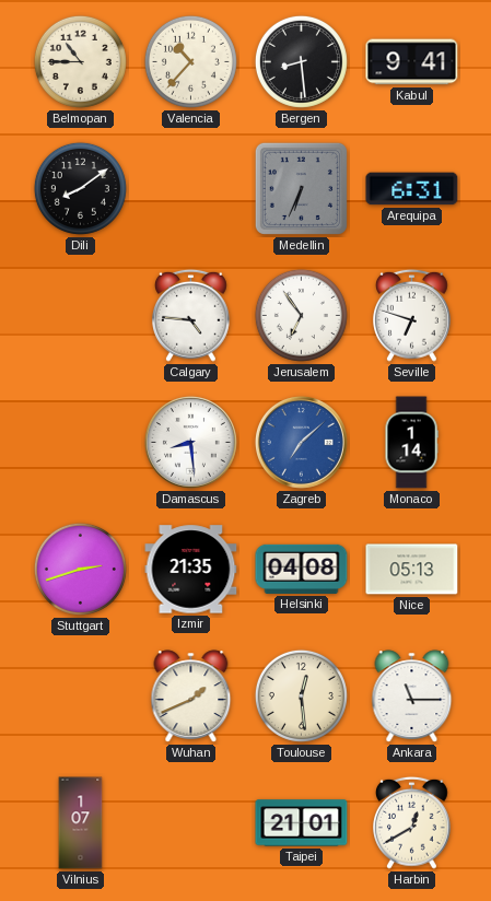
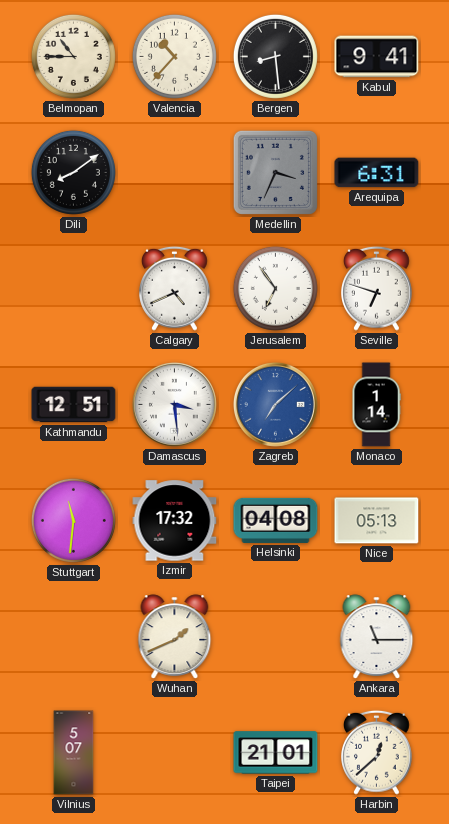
Medellin: 6:34 -> 3:34 (275, 172)
Calgary: 4:46 -> 4:41 (175, 288)
Kathmandu: none -> 12:51 (74, 405)
Damascus: 8:29 -> 3:29 (174, 404)
Stuttgart: 2:42 -> 11:31 (73, 520)
Izmir: 21:35 -> 17:32 (175, 521)
Toulouse: 12:29 -> none (301, 695)
Vilnius: 1:07 -> 5:07 (74, 753)
Harbin: 12:40 -> 12:38 (377, 752)
